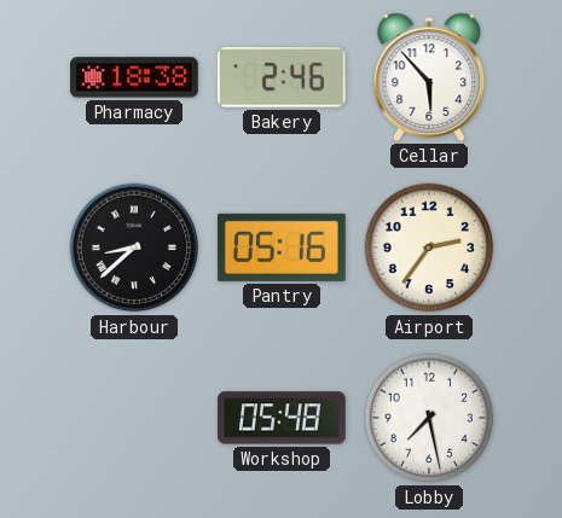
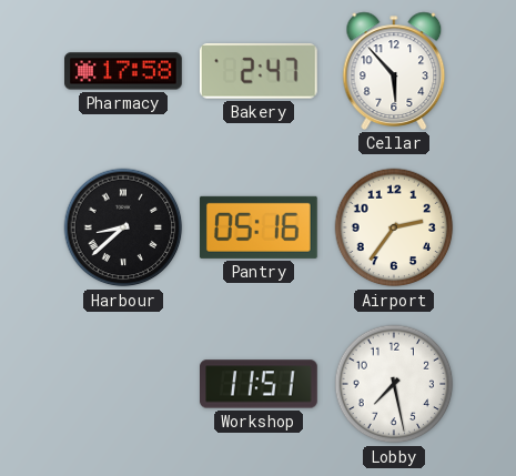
Pharmacy: 18:38 -> 17:58 (124, 71)
Bakery: 2:46 -> 2:47 (259, 71)
Workshop: 05:48 -> 11:51 (260, 384)
